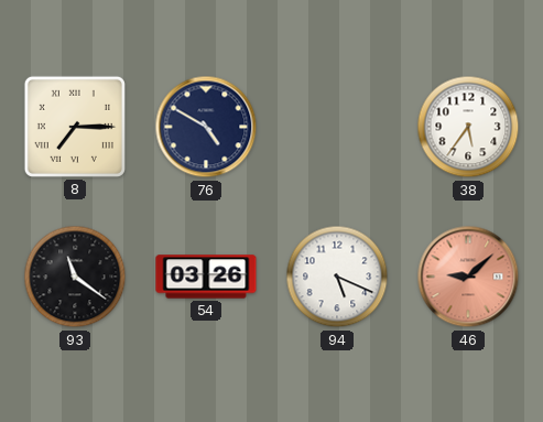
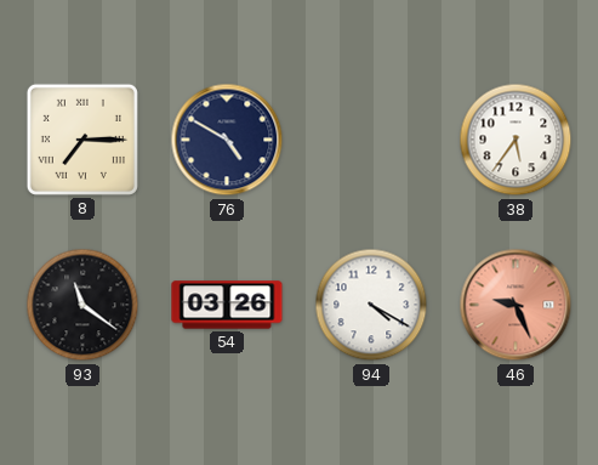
94: 5:19 -> 4:20 (371, 305)
46: 9:08 -> 9:26 (516, 305)
